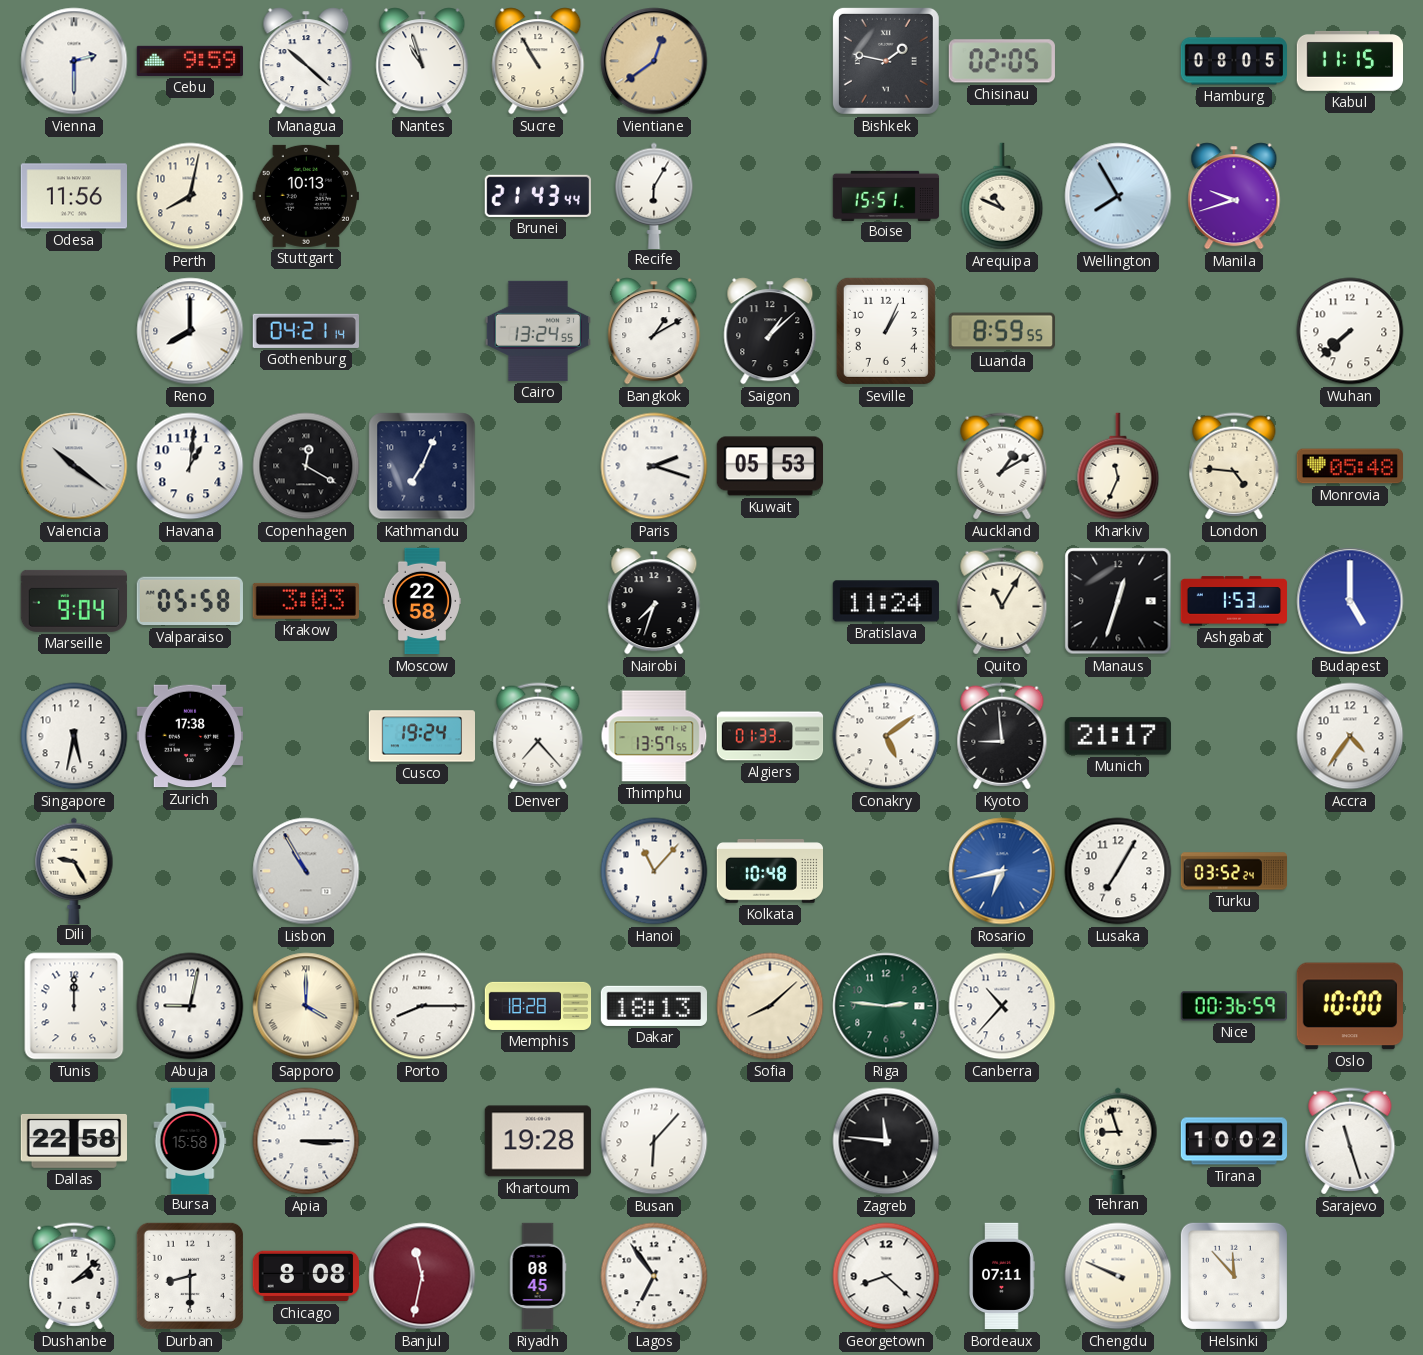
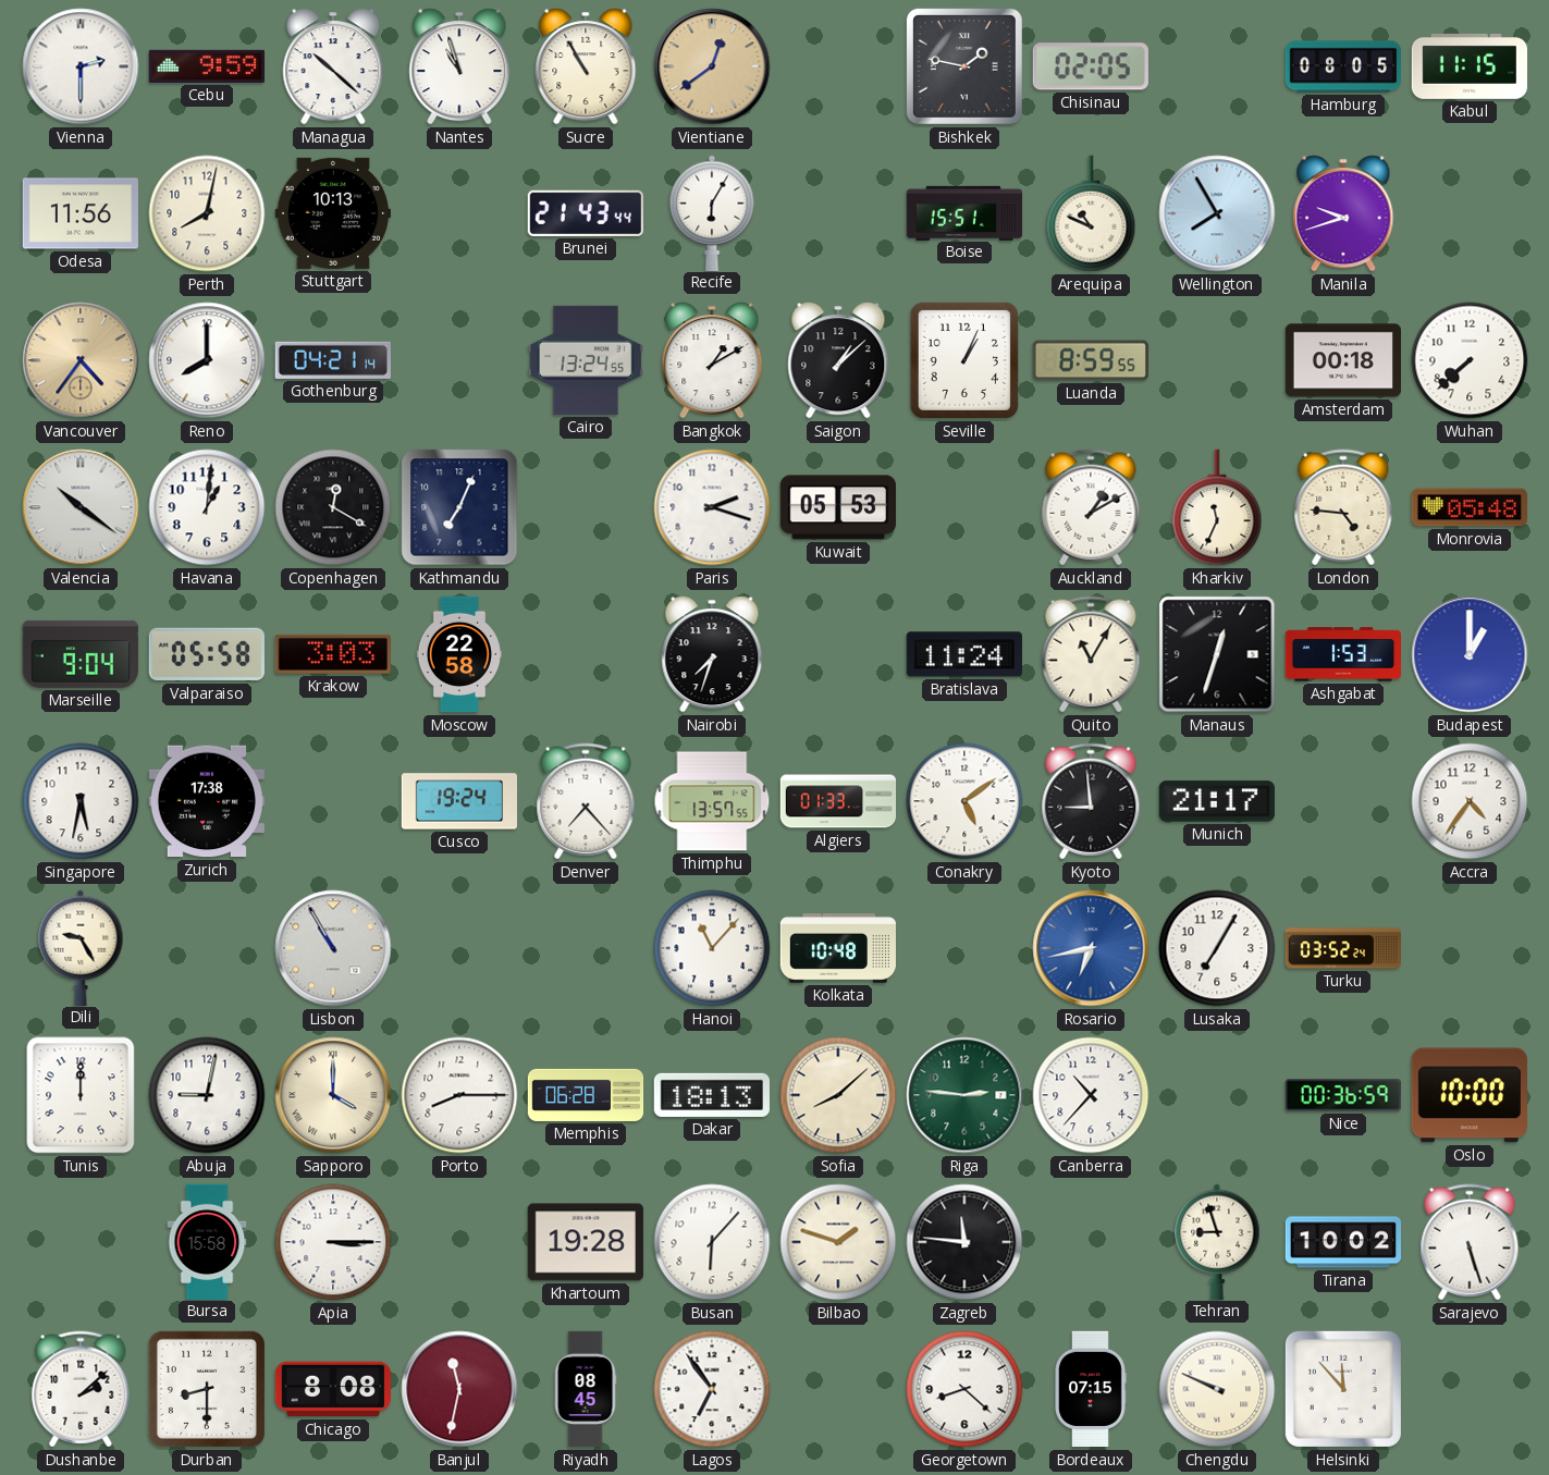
Vancouver: none -> 4:36 (81, 360)
Amsterdam: none -> 00:18 (1342, 360)
Budapest: 5:00 -> 1:00 (1470, 654)
Memphis: 18:28 -> 06:28 (586, 1095)
Dallas: 22:58 -> none (73, 1141)
Bilbao: none -> 1:48 (838, 1242)
Sarajevo: 11:27 -> 5:27 (1470, 1242)
Bordeaux: 07:11 -> 07:15 (1091, 1389)
